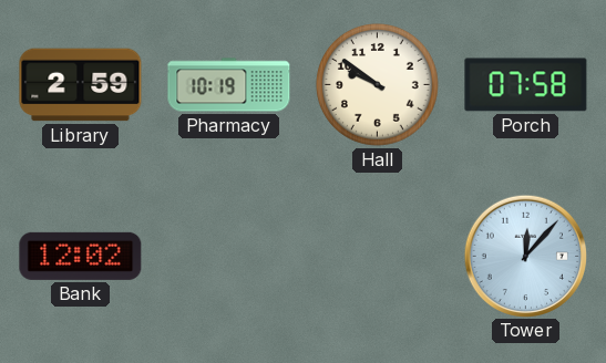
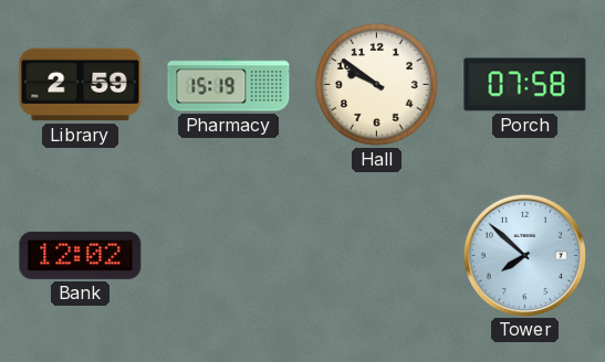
Pharmacy: 10:19 -> 15:19 (229, 85)
Tower: 12:07 -> 7:52 (524, 255)
